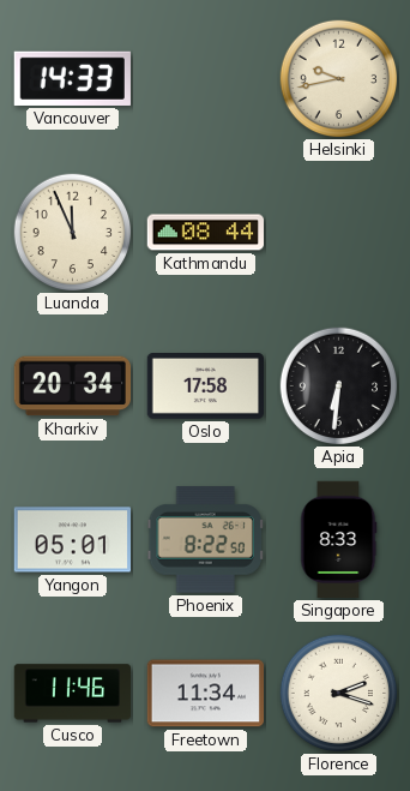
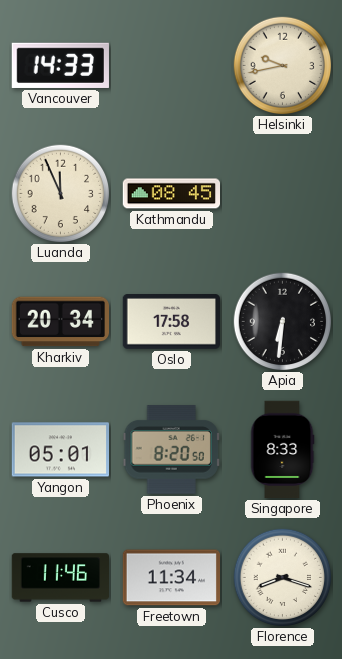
Kathmandu: 08:44 -> 08:45 (171, 194)
Phoenix: 8:22 -> 8:20 (171, 450)
Florence: 2:18 -> 8:18 (283, 578)
